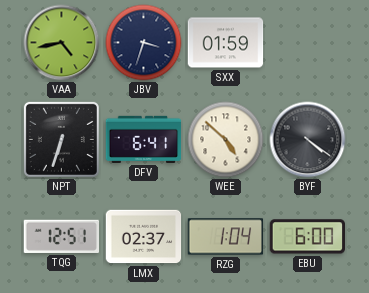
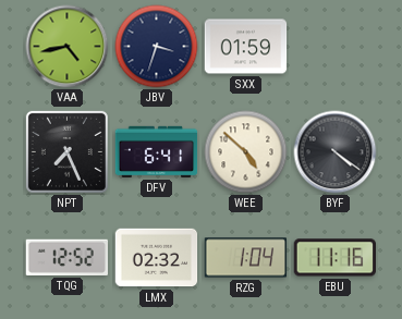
NPT: 6:33 -> 7:26 (66, 151)
TQG: 12:51 -> 12:52 (66, 257)
LMX: 02:37 -> 02:32 (157, 258)
EBU: 6:00 -> 11:16 (334, 258)
